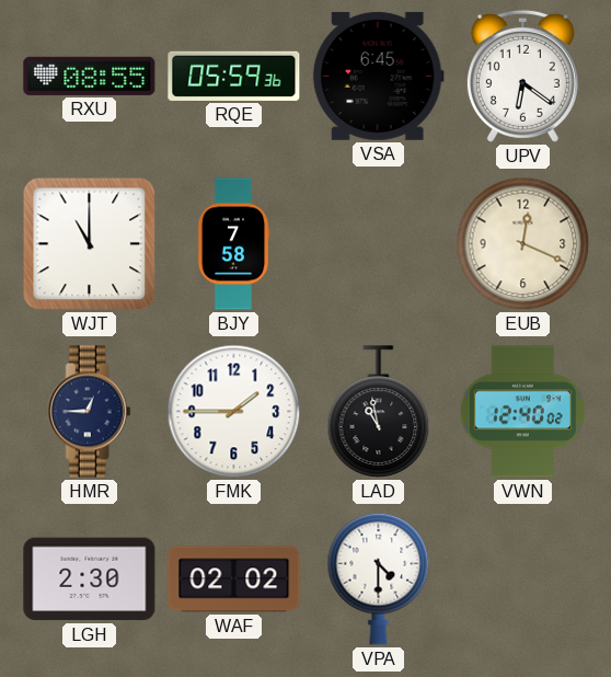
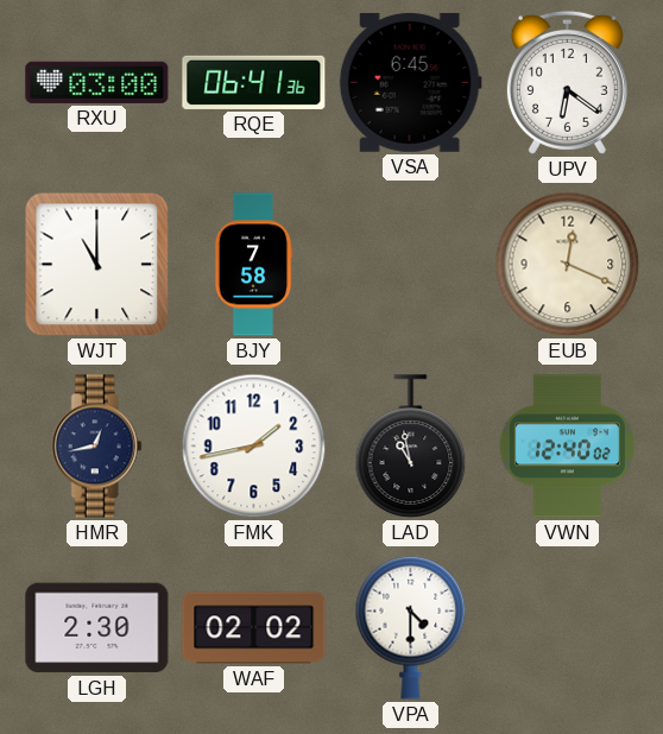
RXU: 08:55 -> 03:00 (97, 82)
RQE: 05:59 -> 06:41 (254, 82)
HMR: 12:45 -> 12:43 (96, 447)
FMK: 1:45 -> 1:43 (254, 447)
